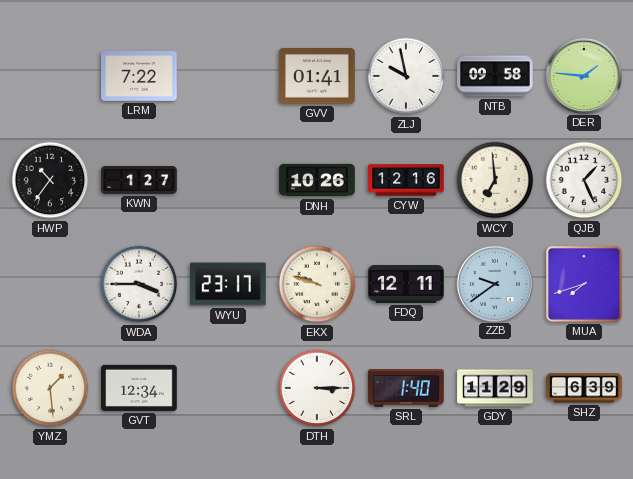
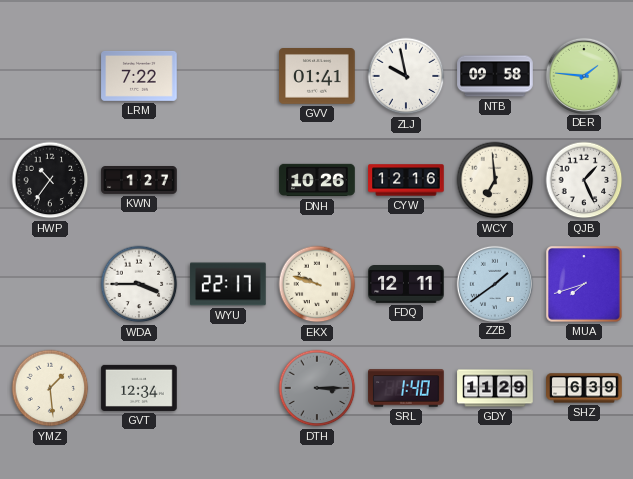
WYU: 23:17 -> 22:17 (228, 284)
ZZB: 9:39 -> 1:39 (494, 283)
DTH dial: white -> grey (317, 388)
